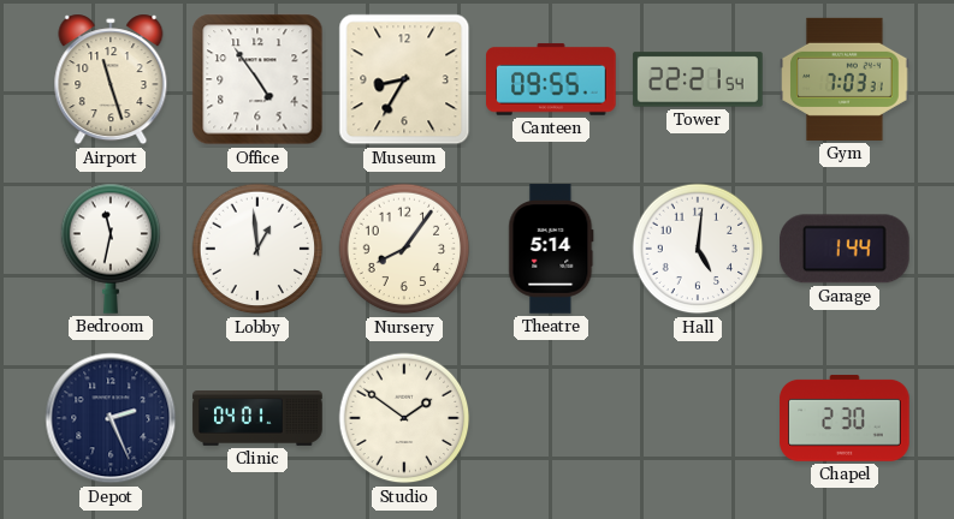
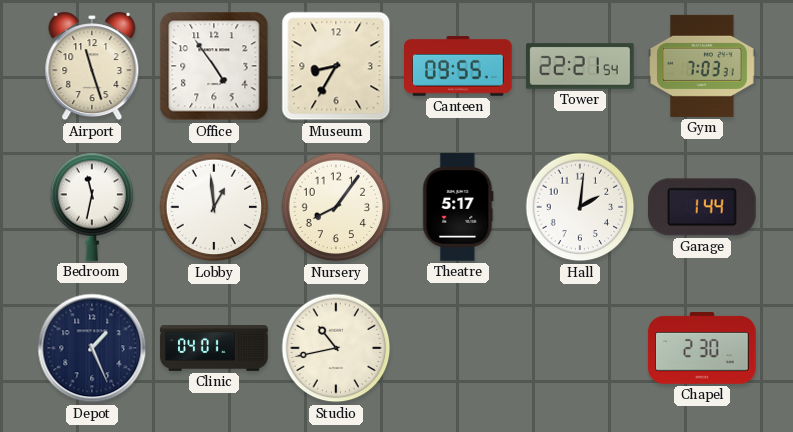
Theatre: 5:14 -> 5:17 (458, 207)
Hall: 5:01 -> 2:01 (580, 207)
Depot: 2:26 -> 1:26 (92, 348)
Studio: 1:51 -> 10:43 (336, 348)
